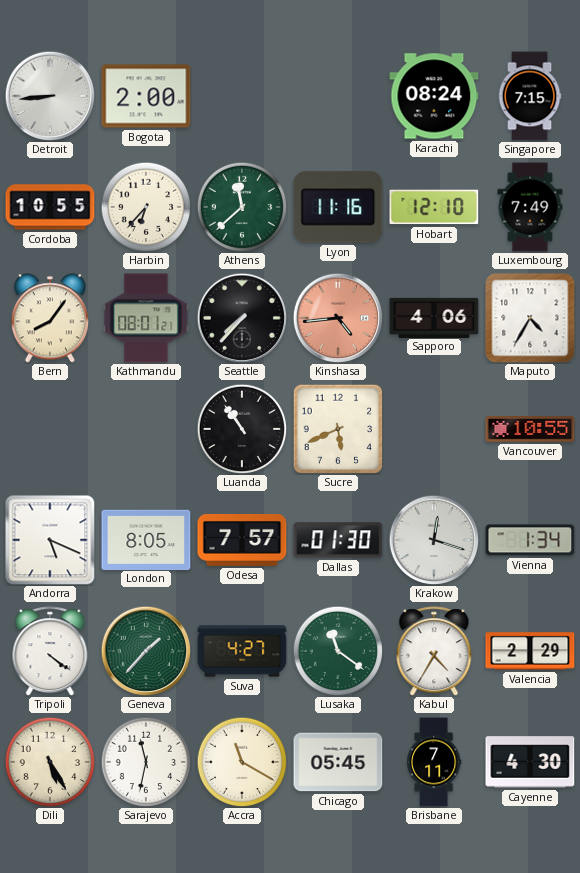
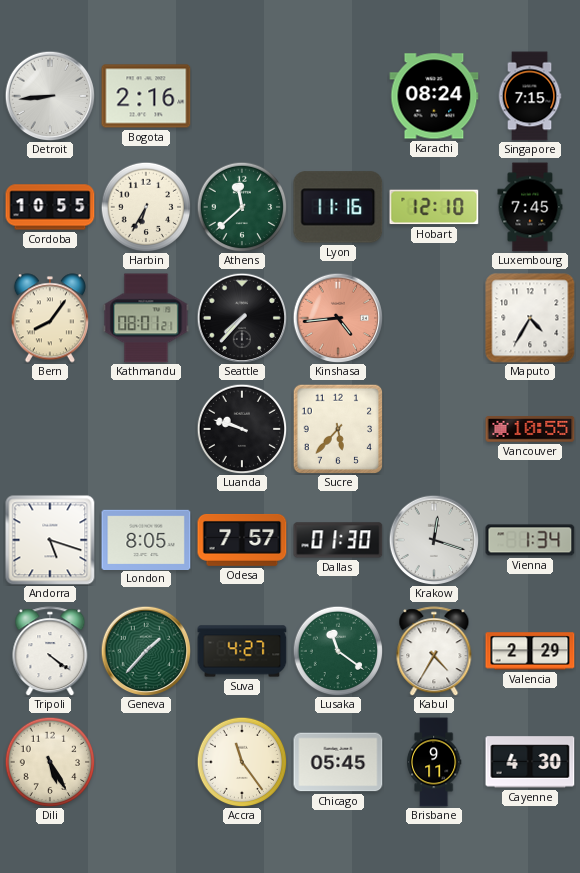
Bogota: 2:00 -> 2:16 (146, 96)
Harbin: 6:37 -> 6:35 (146, 207)
Luxembourg: 7:49 -> 7:45 (530, 207)
Sapporo: 4:06 -> none (434, 317)
Luanda: 10:54 -> 9:48 (242, 429)
Sucre: 5:41 -> 5:37 (337, 428)
Andorra: 5:19 -> 5:18 (50, 540)
Sarajevo: 11:32 -> none (146, 762)
Accra: 11:20 -> 11:24 (242, 762)
Brisbane: 7:11 -> 9:11 (434, 762)
